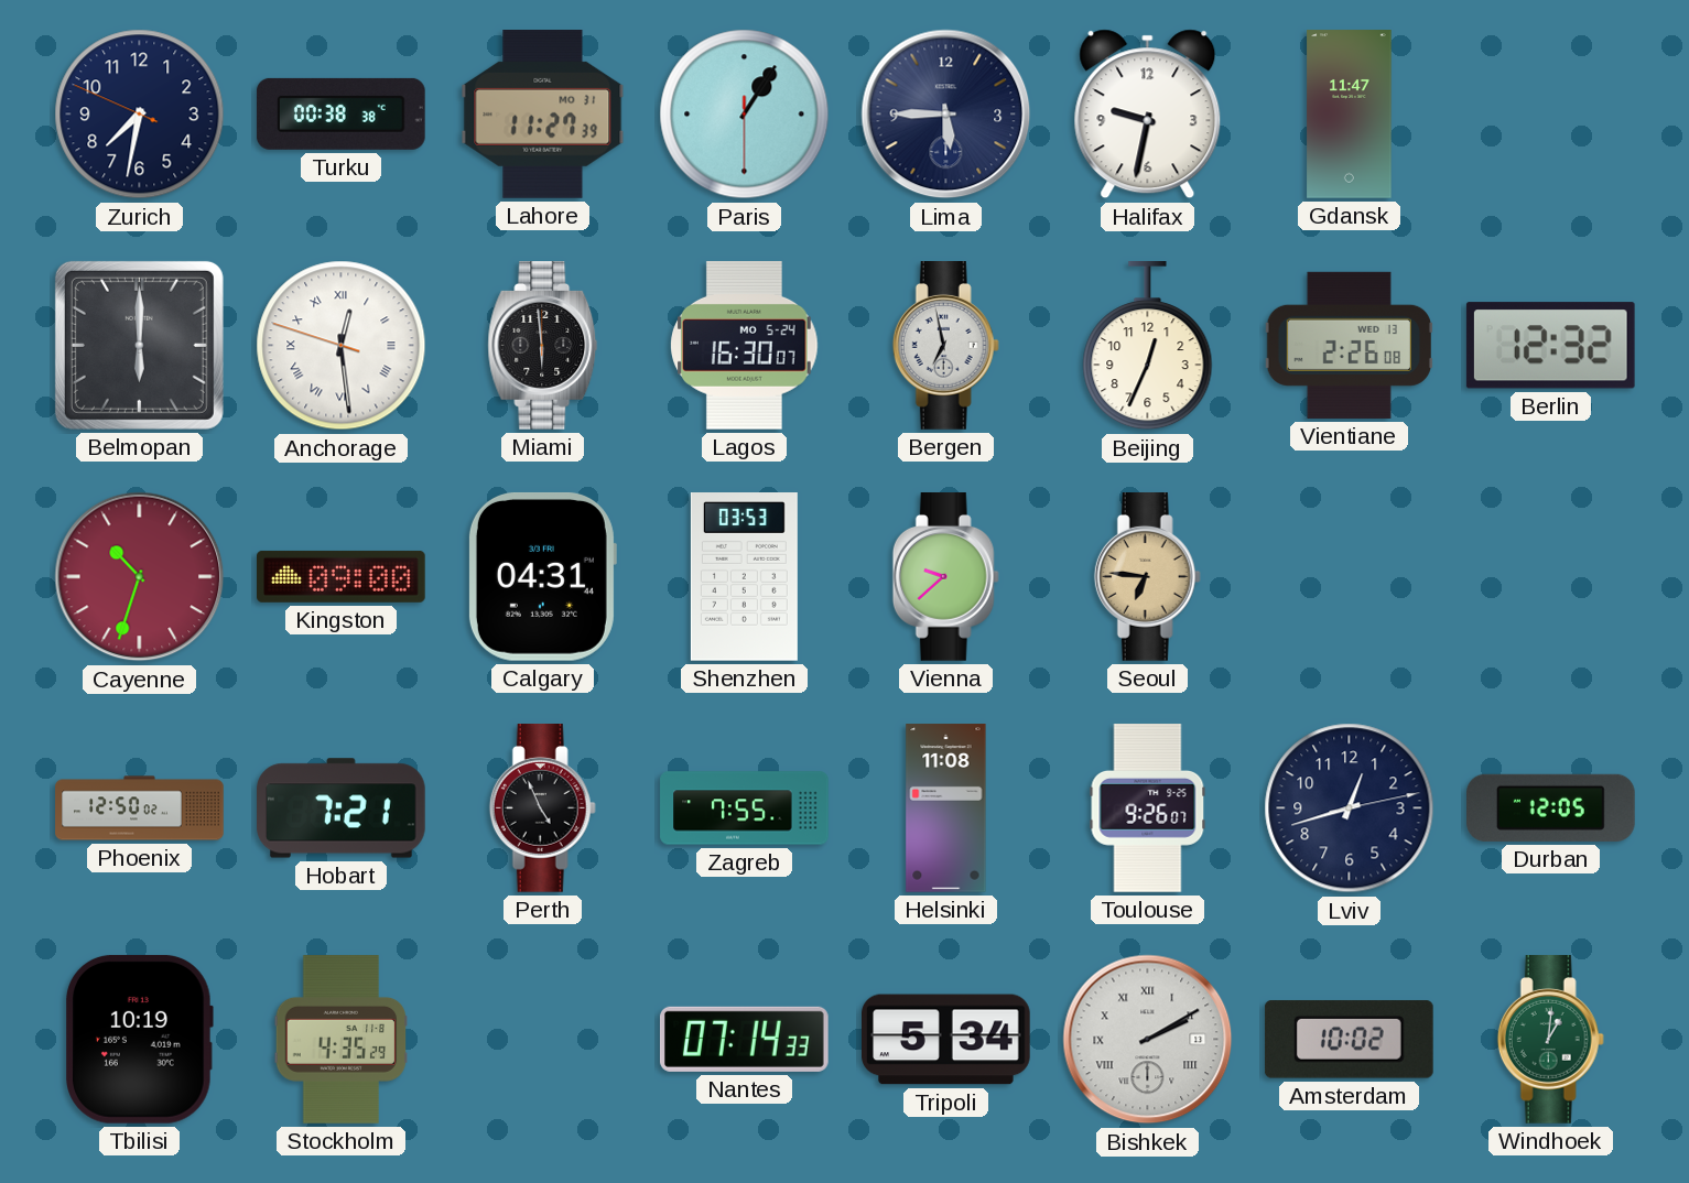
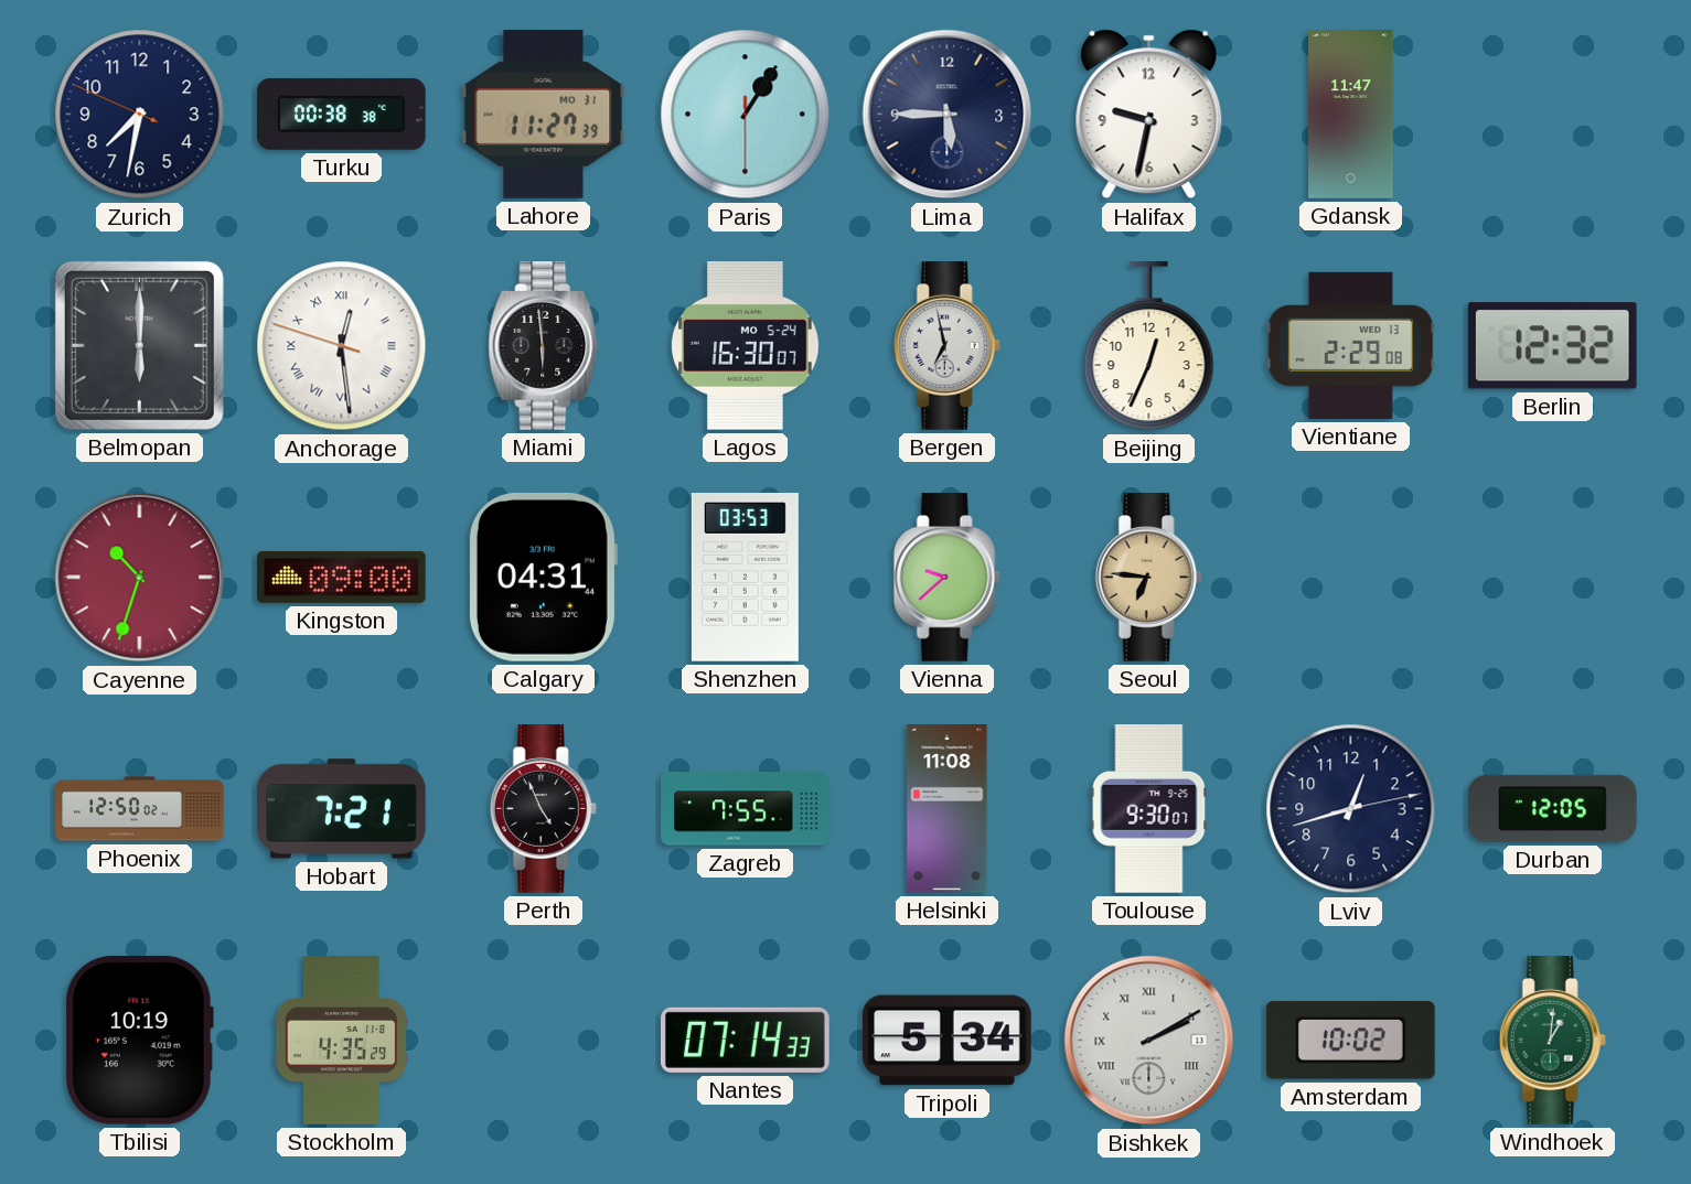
Vientiane: 2:26 -> 2:29 (1350, 345)
Toulouse: 9:26 -> 9:30 (1149, 809)
